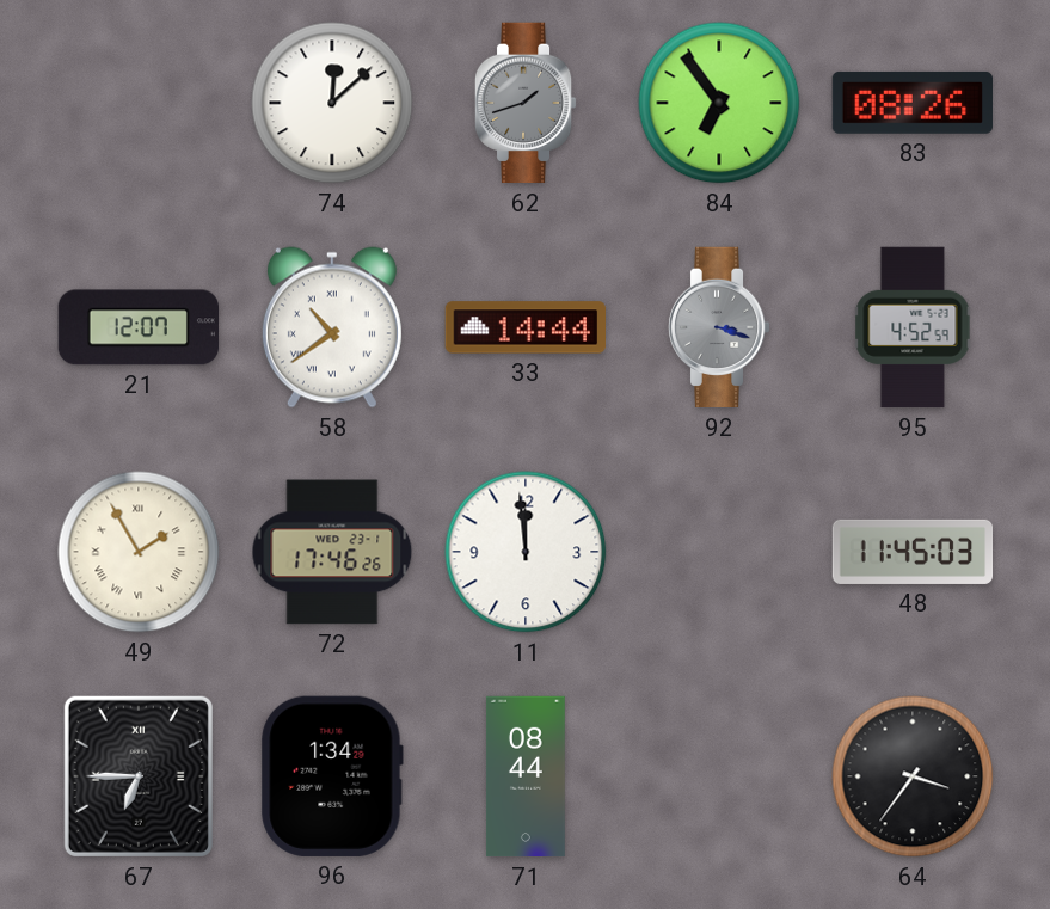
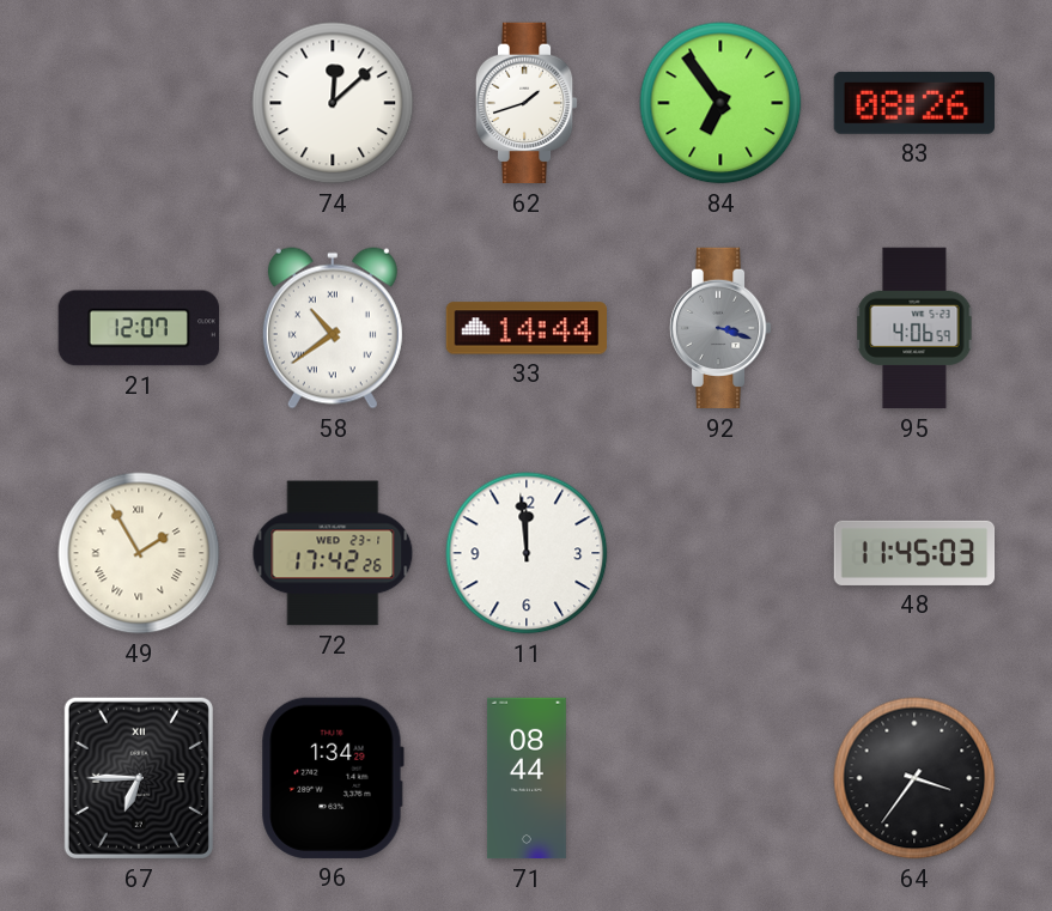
62 dial: grey -> white (527, 103)
95: 4:52 -> 4:06 (914, 328)
72: 17:46 -> 17:42 (333, 553)
